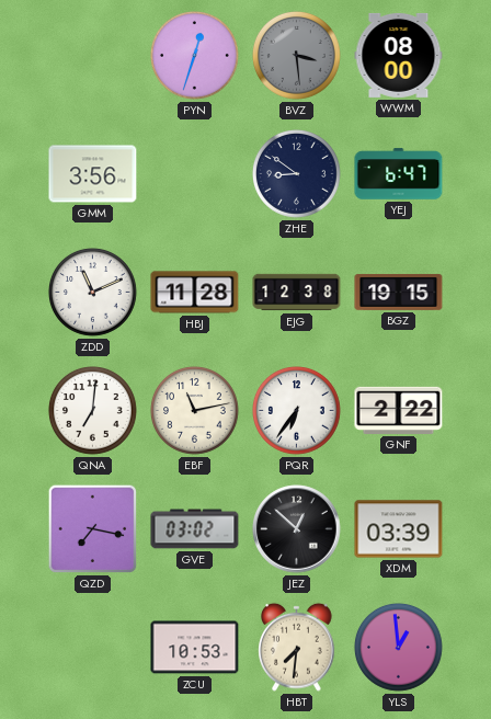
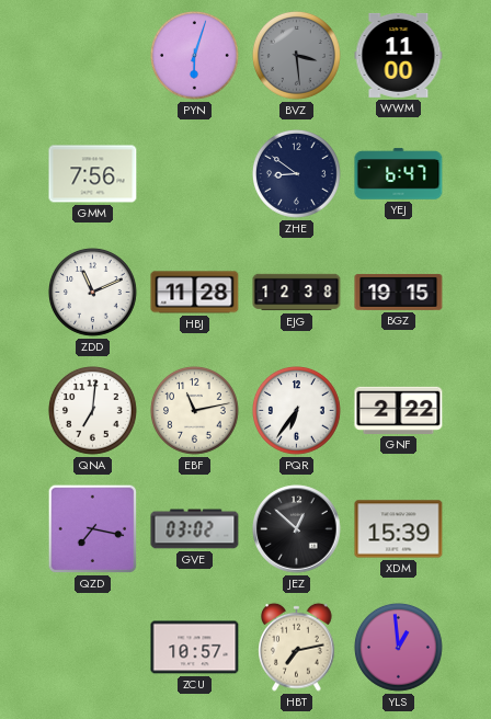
PYN: 12:33 -> 6:03 (195, 56)
WWM: 08:00 -> 11:00 (399, 55)
GMM: 3:56 -> 7:56 (93, 174)
XDM: 03:39 -> 15:39 (399, 529)
ZCU: 10:53 -> 10:57 (195, 648)
HBT: 7:31 -> 7:13 (297, 647)
